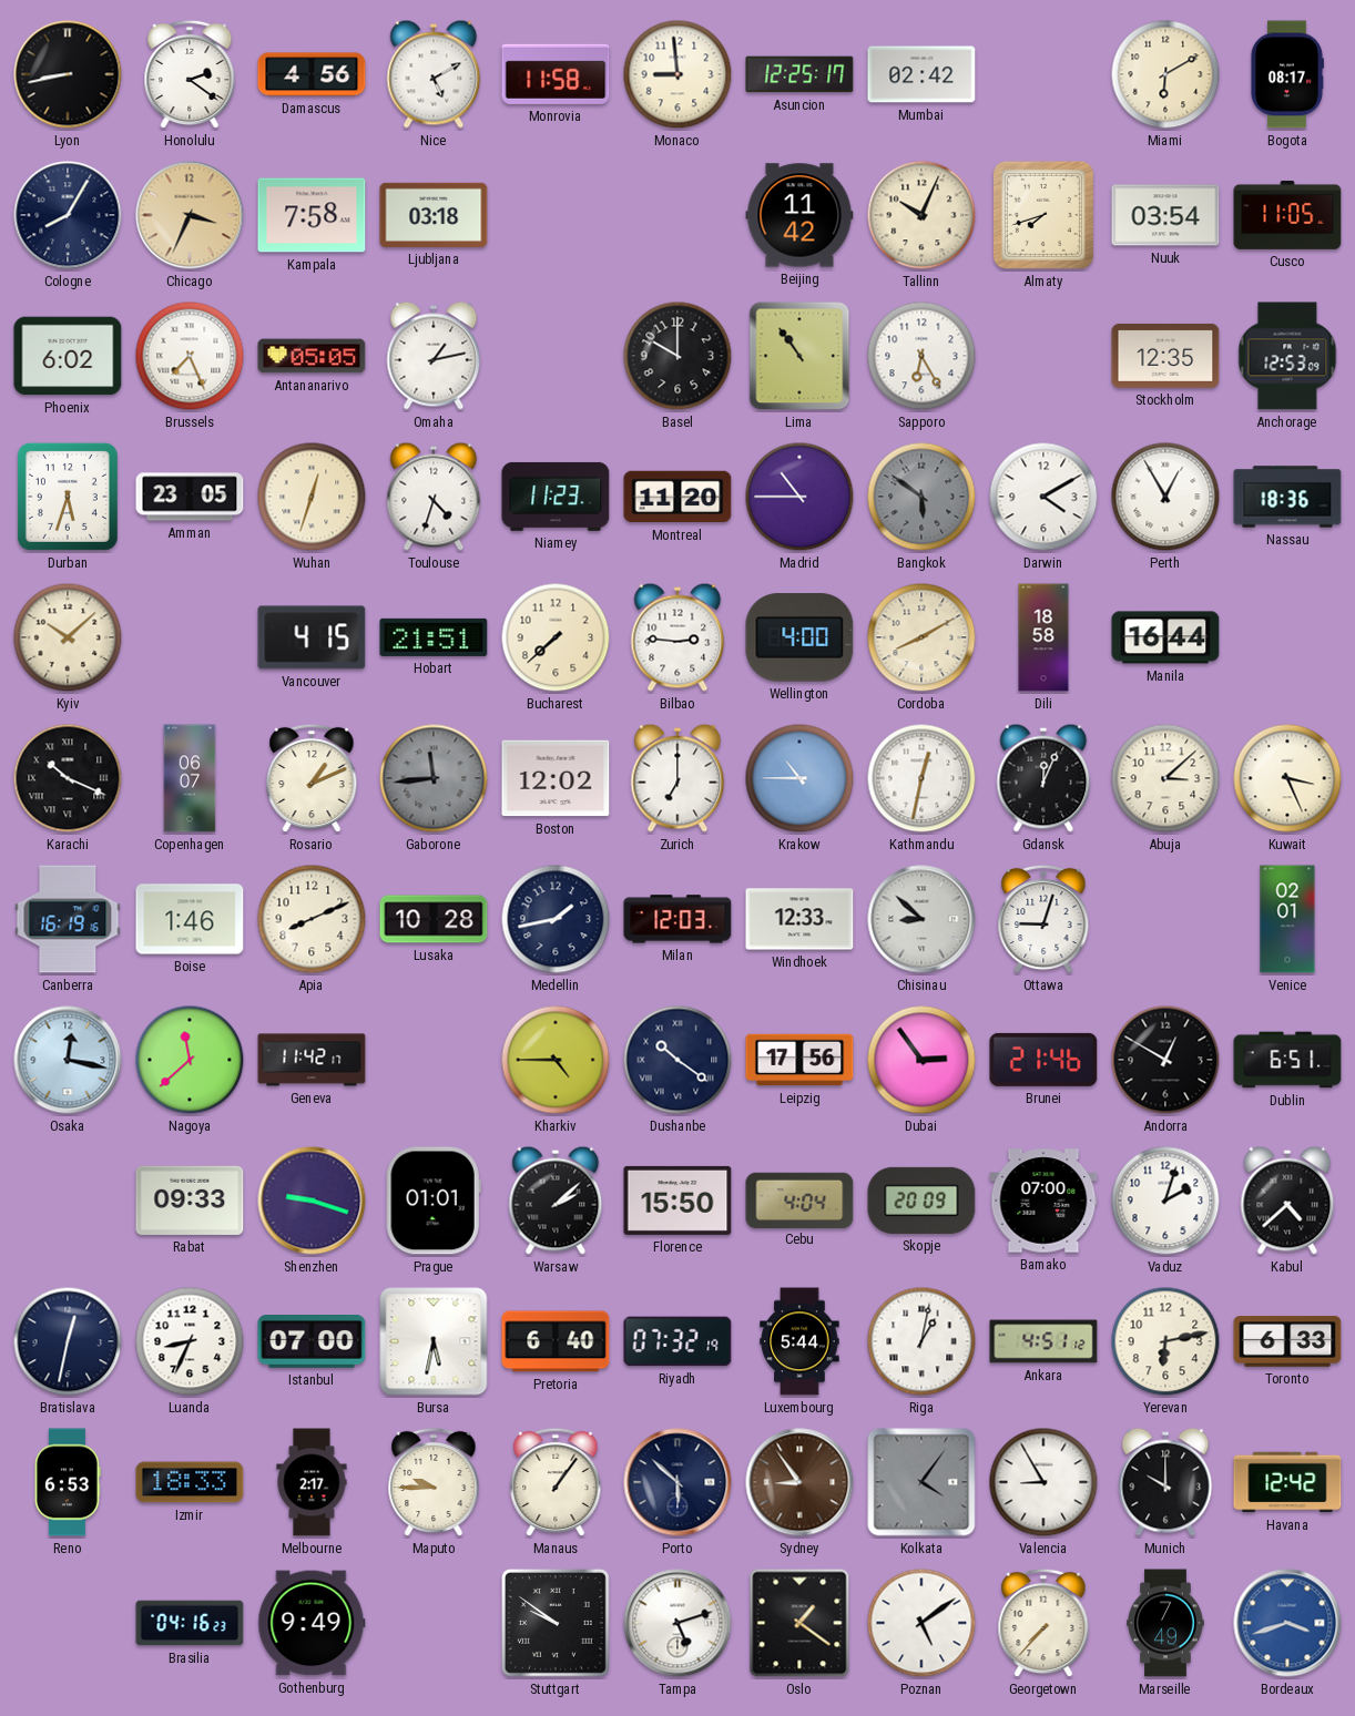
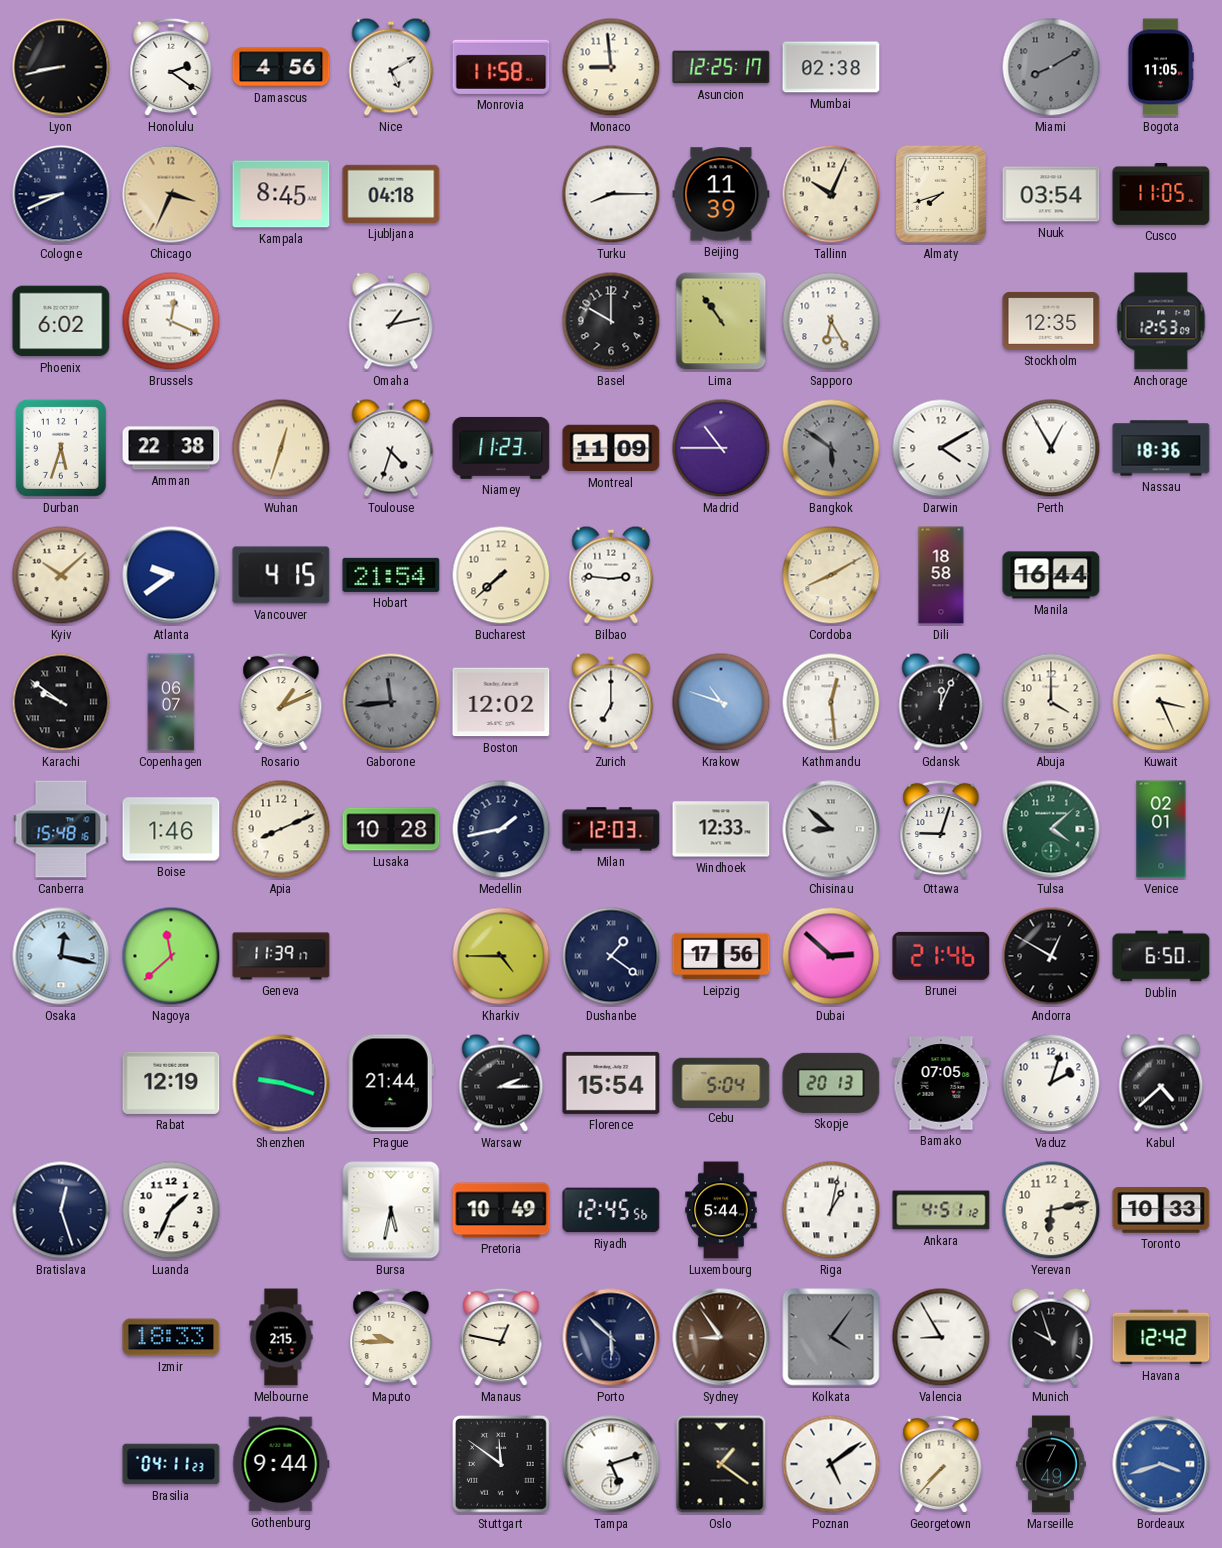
Mumbai: 02:42 -> 02:38 (831, 67)
Miami: 6:10 -> 8:10 (1051, 67)
Miami dial: cream -> grey (1051, 67)
Bogota: 08:17 -> 11:05 (1160, 67)
Cologne: 8:05 -> 8:41 (61, 194)
Kampala: 7:58 -> 8:45 (281, 194)
Ljubljana: 03:18 -> 04:18 (391, 194)
Turku: none -> 8:15 (611, 194)
Beijing: 11:42 -> 11:39 (721, 194)
Brussels: 7:26 -> 12:19 (171, 321)
Antananarivo: 05:05 -> none (312, 356)
Amman: 23:05 -> 22:38 (171, 448)
Montreal: 11:20 -> 11:09 (611, 448)
Atlanta: none -> 9:39 (171, 575)
Hobart: 21:51 -> 21:54 (391, 575)
Wellington: 4:00 -> none (799, 637)
Karachi: 10:19 -> 9:51 (61, 702)
Krakow: 10:45 -> 10:48 (721, 702)
Kathmandu: 12:32 -> 12:29 (831, 702)
Abuja: 3:08 -> 4:00 (1051, 702)
Canberra: 16:19 -> 15:48 (61, 829)
Tulsa: none -> 4:08 (1051, 829)
Geneva: 11:42 -> 11:39 (281, 956)
Dushanbe: 10:21 -> 1:21 (611, 956)
Dubai: 2:54 -> 2:52 (831, 956)
Dublin: 6:51 -> 6:50 (1161, 956)
Rabat: 09:33 -> 12:19 (171, 1083)
Prague: 01:01 -> 21:44 (391, 1083)
Warsaw: 2:08 -> 2:15 (501, 1083)
Florence: 15:50 -> 15:54 (611, 1083)
Cebu: 4:04 -> 5:04 (721, 1082)
Skopje: 20:09 -> 20:13 (831, 1083)
Bamako: 07:00 -> 07:05 (941, 1083)
Bratislava: 12:32 -> 12:27 (61, 1210)
Luanda: 8:34 -> 1:34 (171, 1210)
Istanbul: 07:00 -> none (312, 1342)
Pretoria: 6:40 -> 10:49 (501, 1210)
Riyadh: 07:32 -> 12:45 (611, 1210)
Toronto: 6:33 -> 10:33 (1161, 1210)
Reno: 6:53 -> none (68, 1482)
Melbourne: 2:17 -> 2:15 (281, 1337)
Manaus: 1:06 -> 12:47 (501, 1337)
Munich: 10:00 -> 9:57 (1051, 1337)
Brasilia: 04:16 -> 04:11 (171, 1464)
Gothenburg: 9:49 -> 9:44 (281, 1464)
Stuttgart: 9:51 -> 11:51 (502, 1465)
